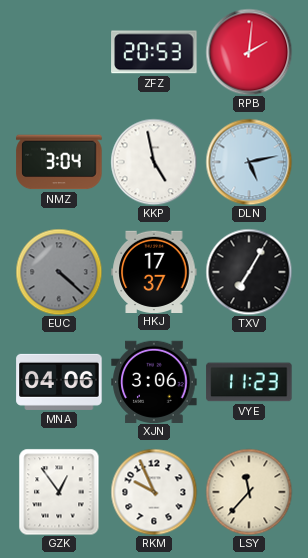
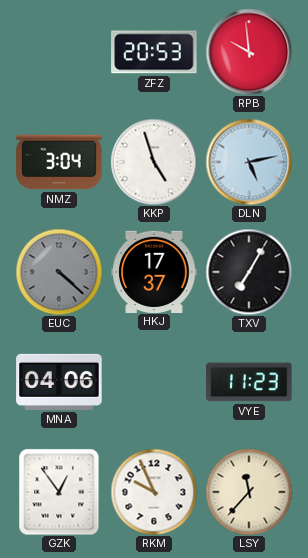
RPB: 2:01 -> 9:59 (249, 52)
KKP: 4:58 -> 4:57 (154, 162)
XJN: 3:06 -> none (154, 381)
